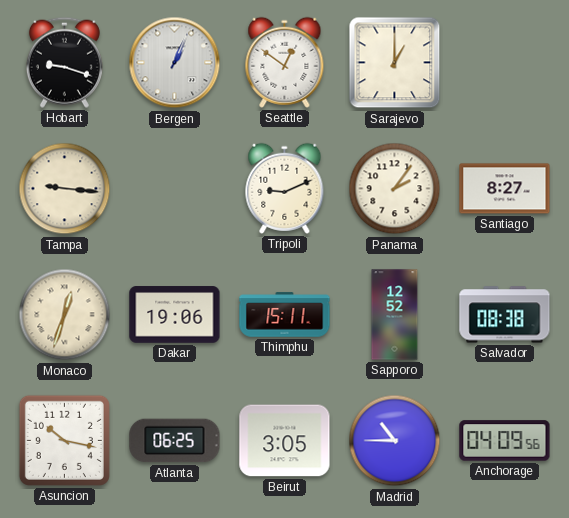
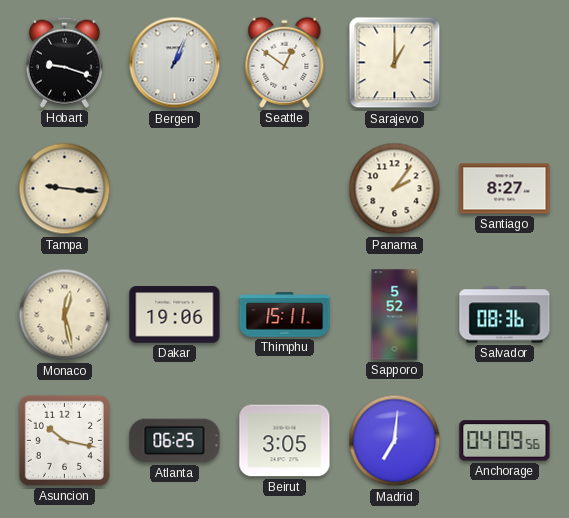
Tripoli: 9:11 -> none (285, 188)
Monaco: 12:33 -> 12:28 (65, 315)
Sapporo: 12:52 -> 5:52 (395, 315)
Salvador: 08:38 -> 08:36 (505, 315)
Madrid: 10:45 -> 7:01 (395, 441)
